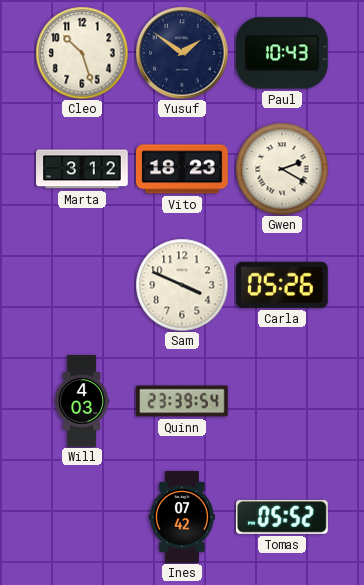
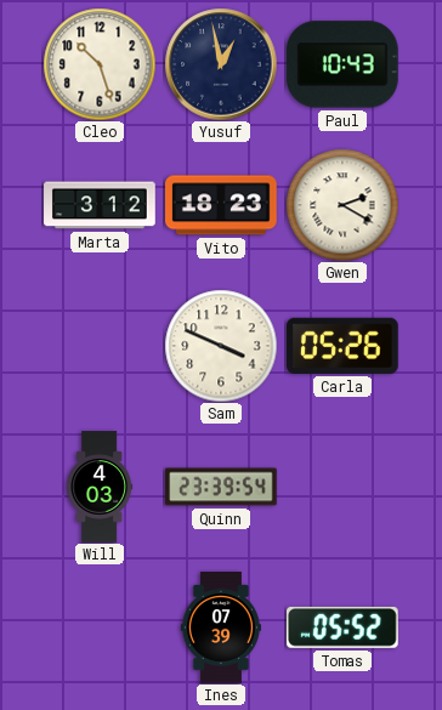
Yusuf: 1:51 -> 12:58 (221, 64)
Ines: 07:42 -> 07:39 (221, 627)
